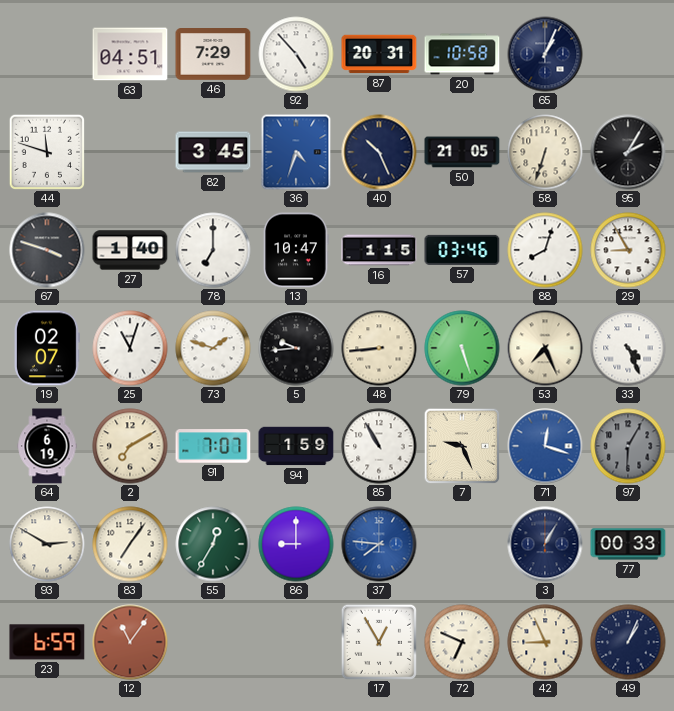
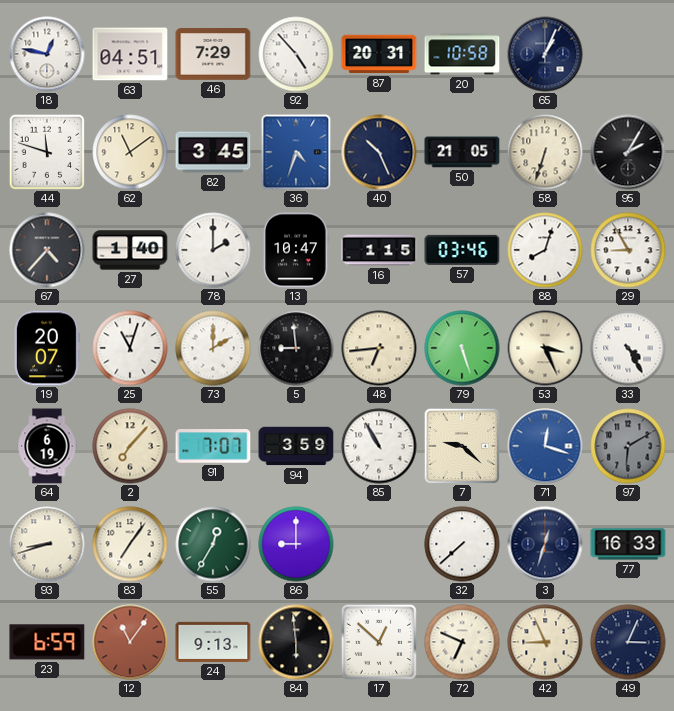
18: none -> 12:47 (47, 54)
62: none -> 11:09 (130, 152)
67: 3:48 -> 4:37 (47, 250)
78: 7:00 -> 2:00 (213, 250)
19: 02:07 -> 20:07 (47, 348)
73: 1:48 -> 2:00 (213, 348)
5: 9:44 -> 8:59 (296, 348)
48: 8:44 -> 6:44 (379, 348)
53: 7:26 -> 3:26 (545, 348)
33: 4:26 -> 4:25 (628, 348)
2: 7:10 -> 7:07 (130, 446)
94: 1:59 -> 3:59 (296, 446)
7: 9:26 -> 9:22 (462, 446)
97: 6:05 -> 6:10 (628, 446)
93: 2:50 -> 8:42 (47, 544)
37: 7:46 -> none (379, 544)
32: none -> 7:38 (462, 544)
3: 1:05 -> 12:33 (545, 544)
77: 00:33 -> 16:33 (628, 544)
24: none -> 9:13 (213, 642)
84: none -> 5:59 (296, 642)
17: 12:55 -> 12:52 (378, 641)
49: 1:04 -> 3:04 (628, 642)
